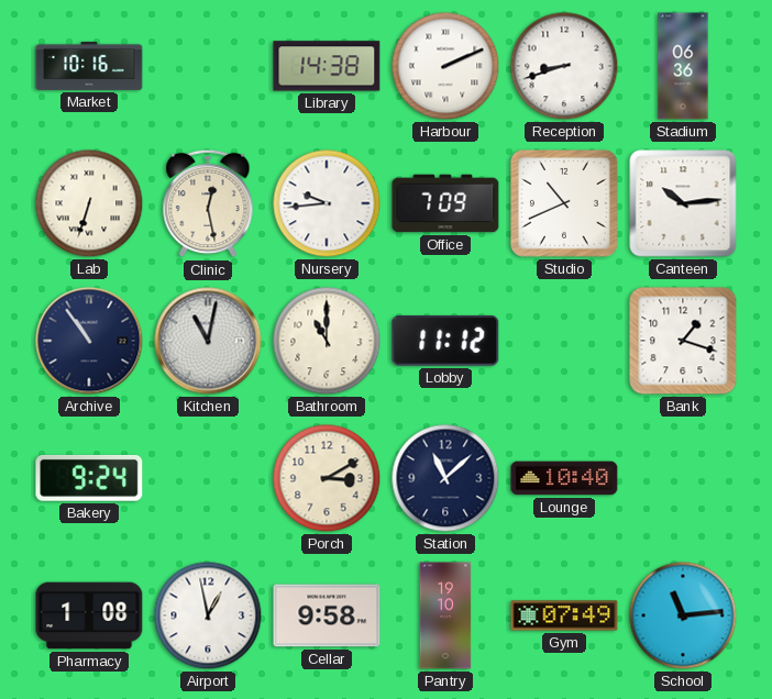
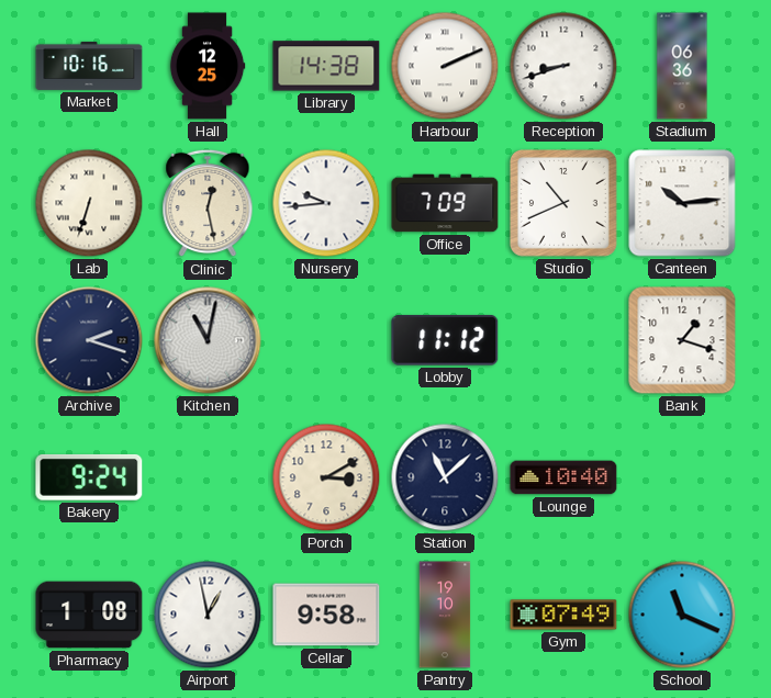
Hall: none -> 12:25 (208, 66)
Archive: 10:54 -> 2:18 (89, 340)
Bathroom: 11:00 -> none (327, 341)
School: 11:14 -> 11:19 (682, 615)
